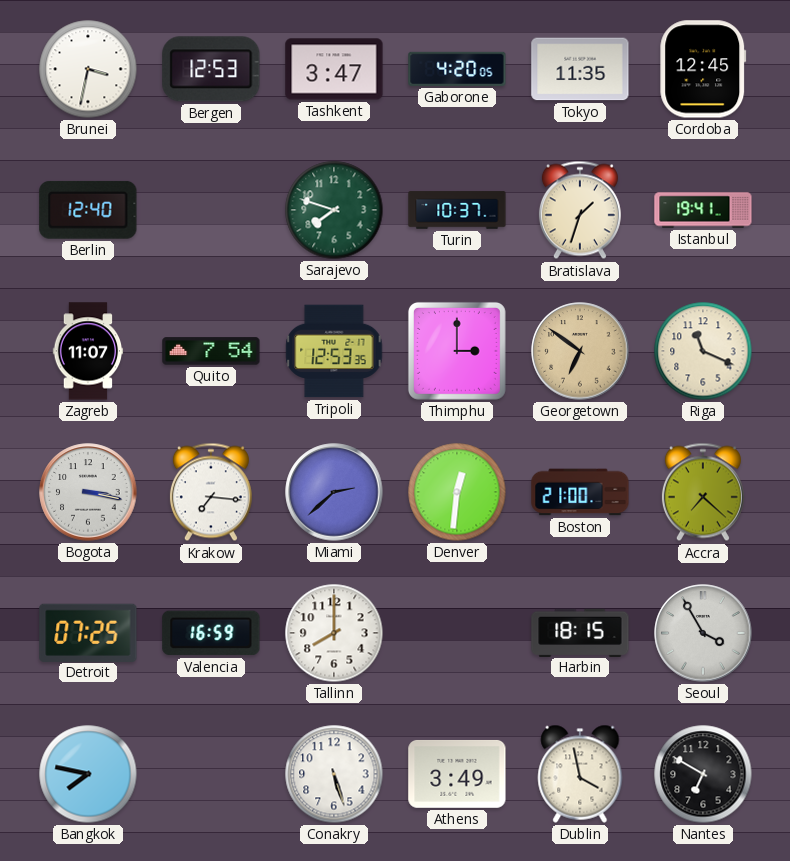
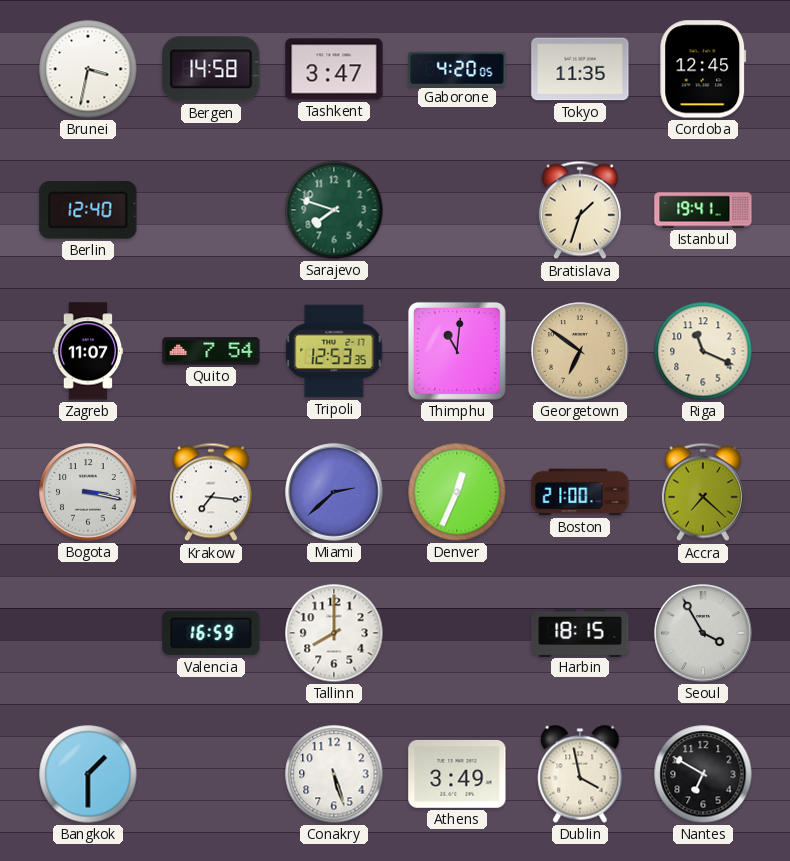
Bergen: 12:53 -> 14:58 (211, 69)
Turin: 10:37 -> none (457, 210)
Thimphu: 3:00 -> 11:01 (457, 351)
Denver: 12:31 -> 12:34 (457, 492)
Detroit: 07:25 -> none (88, 632)
Bangkok: 7:47 -> 1:30 (88, 774)
